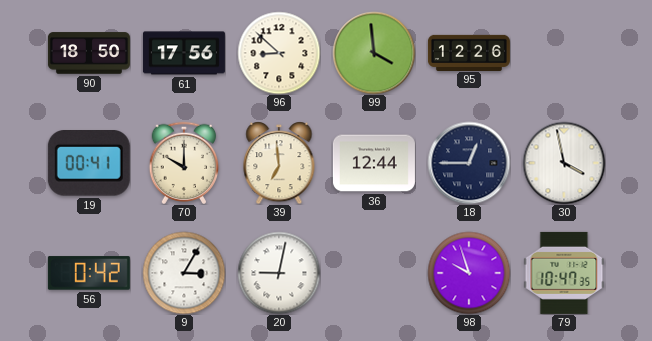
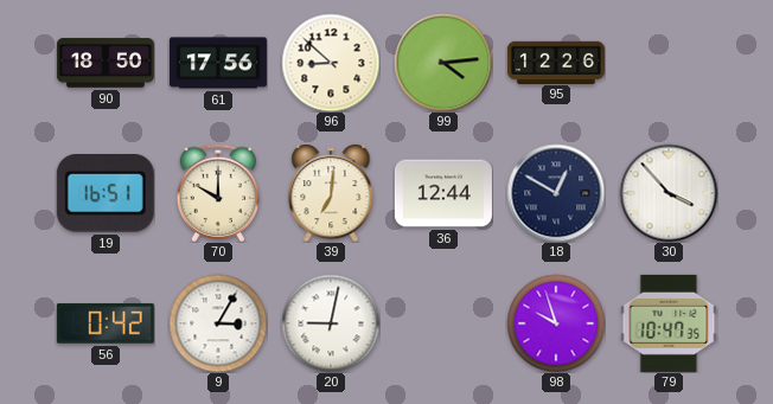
99: 3:59 -> 4:14 (443, 63)
19: 00:41 -> 16:51 (106, 194)
39: 6:59 -> 7:01 (331, 193)
18: 12:45 -> 12:50 (556, 193)
30: 3:58 -> 3:53 (669, 193)
